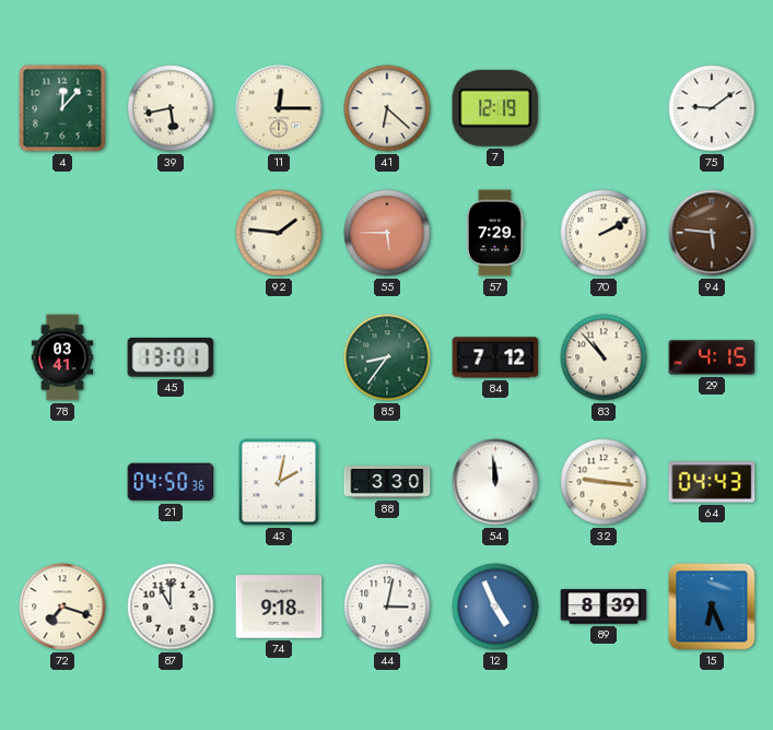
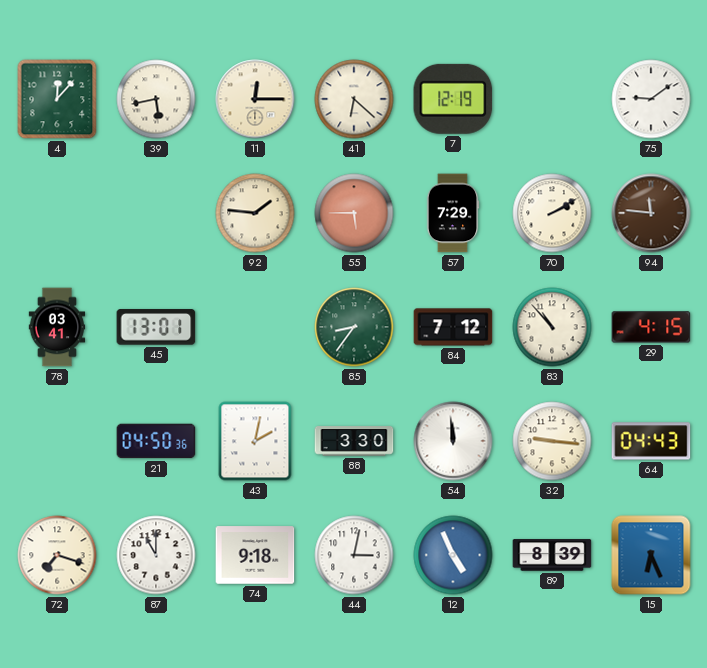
94: 5:46 -> 11:46 (651, 213)
